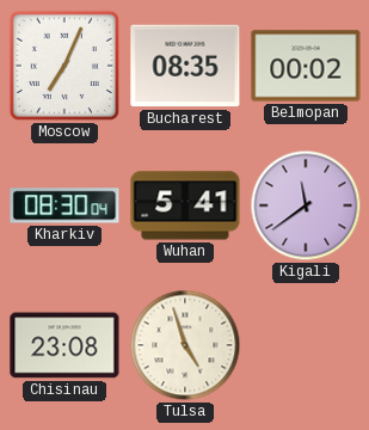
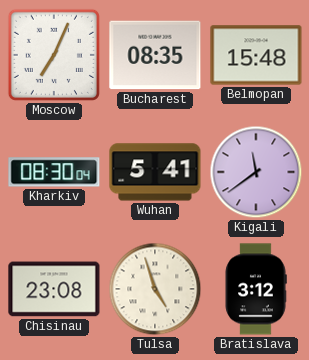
Belmopan: 00:02 -> 15:48 (256, 55)
Bratislava: none -> 3:12 (256, 289)
